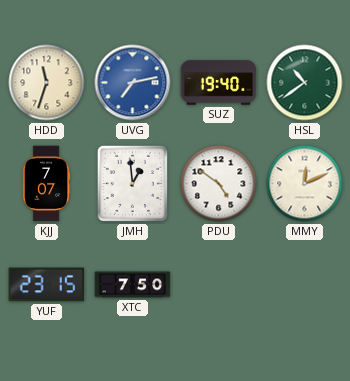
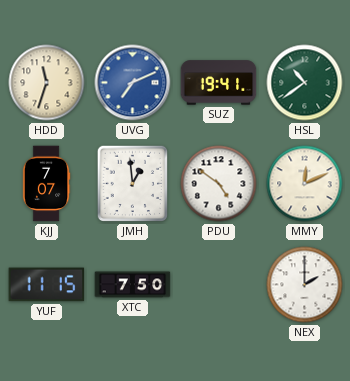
UVG: 7:13 -> 7:11 (133, 83)
SUZ: 19:40 -> 19:41 (219, 83)
YUF: 23:15 -> 11:15 (47, 285)
NEX: none -> 2:00 (305, 285)
